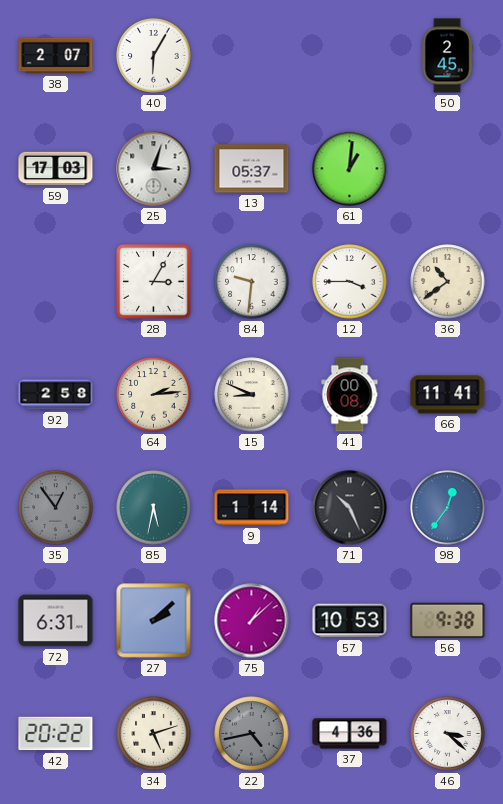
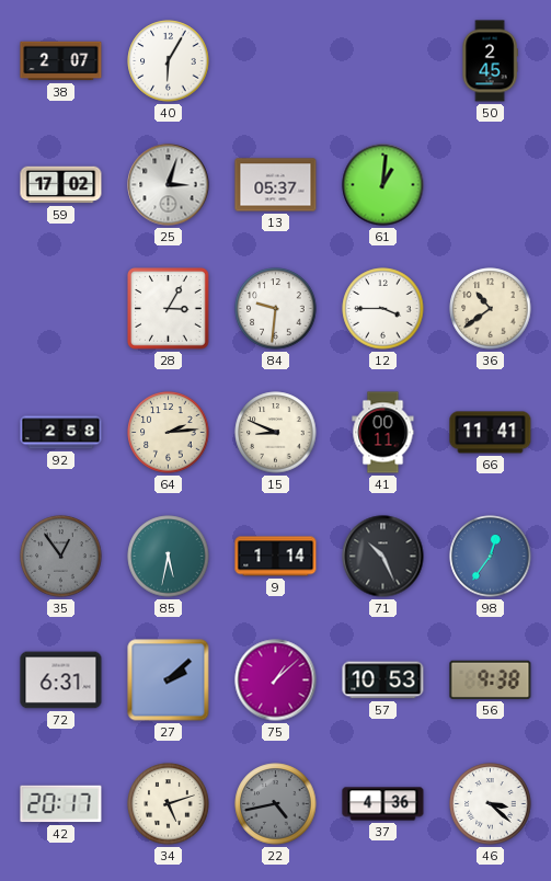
59: 17:03 -> 17:02 (61, 185)
41: 00:08 -> 00:11 (383, 433)
42: 20:22 -> 20:17 (61, 804)
